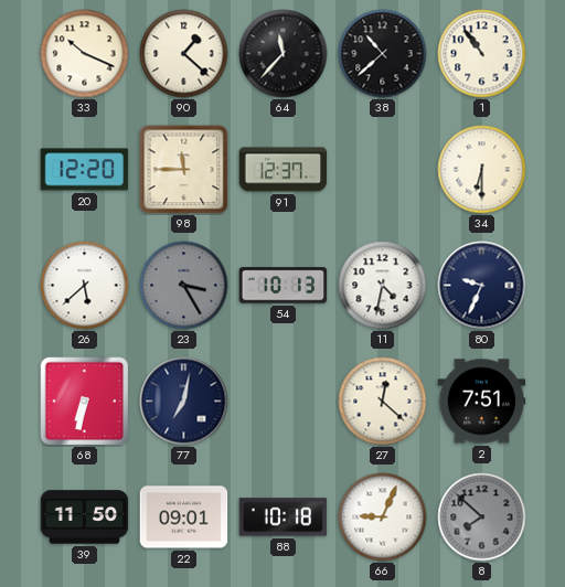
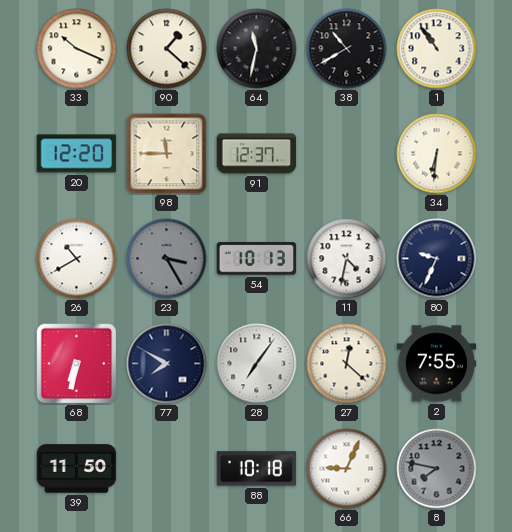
64: 11:37 -> 11:32 (257, 49)
38: 10:38 -> 10:40 (347, 49)
34: 6:30 -> 6:31 (437, 154)
26: 5:38 -> 10:40 (77, 259)
77: 7:02 -> 7:50 (167, 364)
28: none -> 7:06 (257, 364)
2: 7:51 -> 7:55 (437, 364)
22: 09:01 -> none (184, 517)
8: 7:52 -> 7:47 (437, 469)
